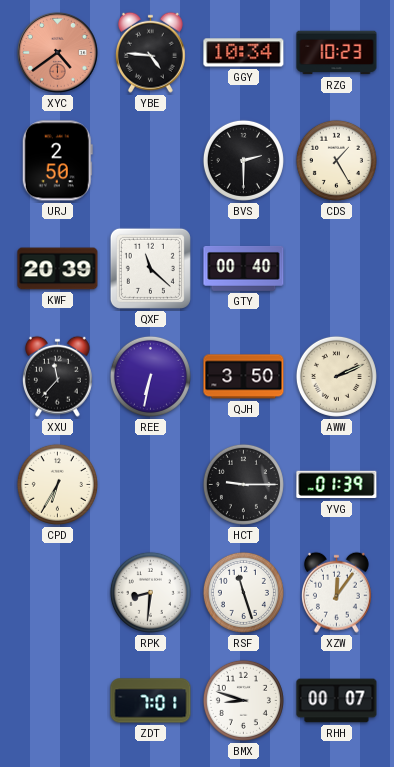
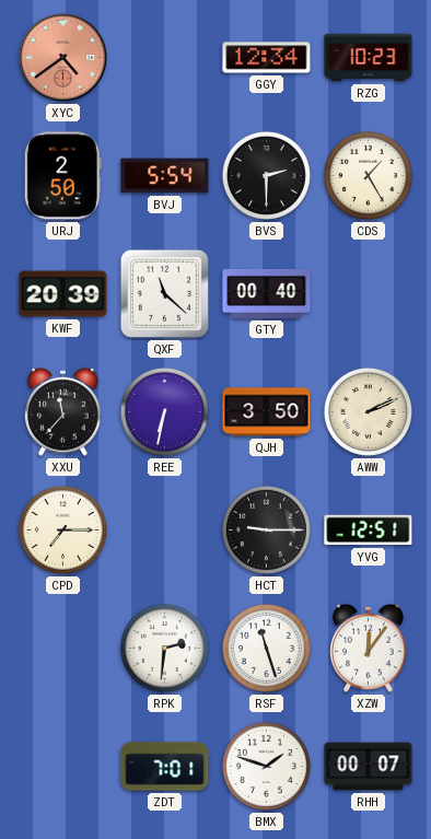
YBE: 4:46 -> none (150, 52)
GGY: 10:34 -> 12:34 (267, 58)
BVJ: none -> 5:54 (165, 176)
CPD: 6:35 -> 7:15 (62, 529)
YVG: 01:39 -> 12:51 (369, 531)
RPK: 8:31 -> 2:31 (164, 648)
BMX: 8:48 -> 1:48 (266, 766)
